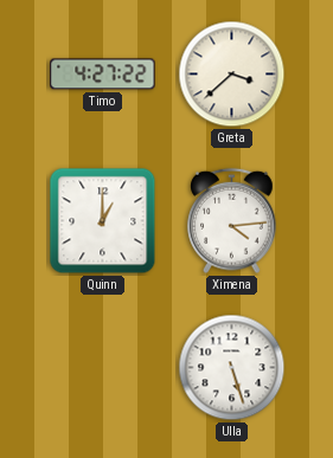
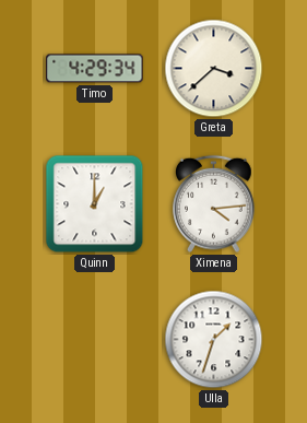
Timo: 4:27 -> 4:29 (95, 69)
Ulla: 5:27 -> 1:33 (214, 340)
